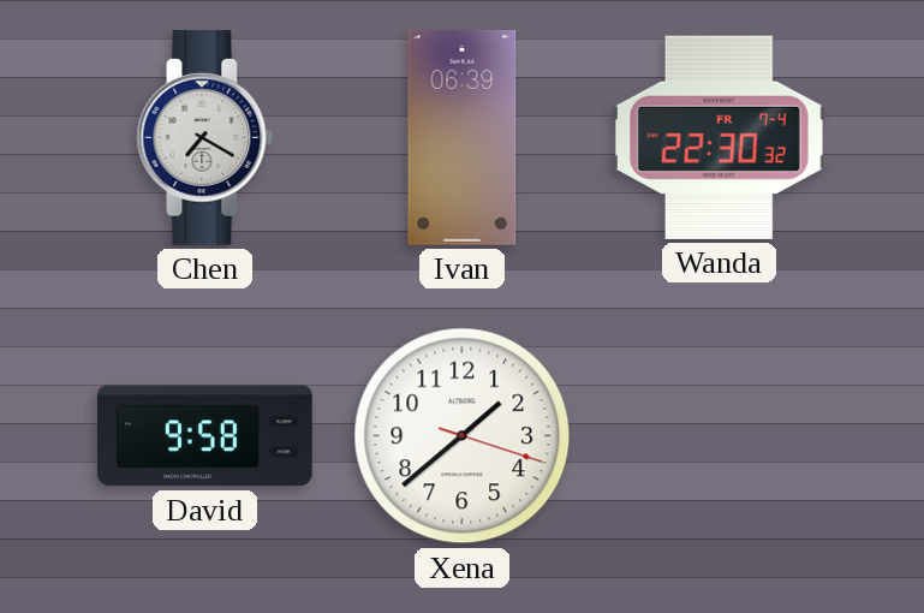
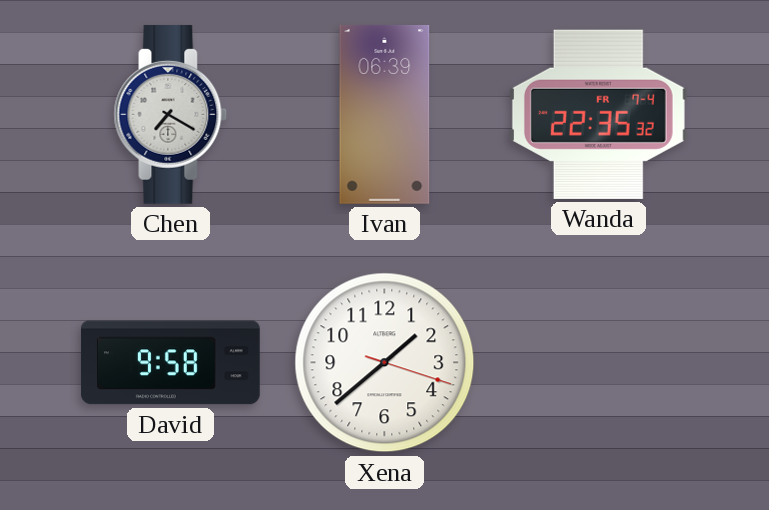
Wanda: 22:30 -> 22:35 (598, 114)
